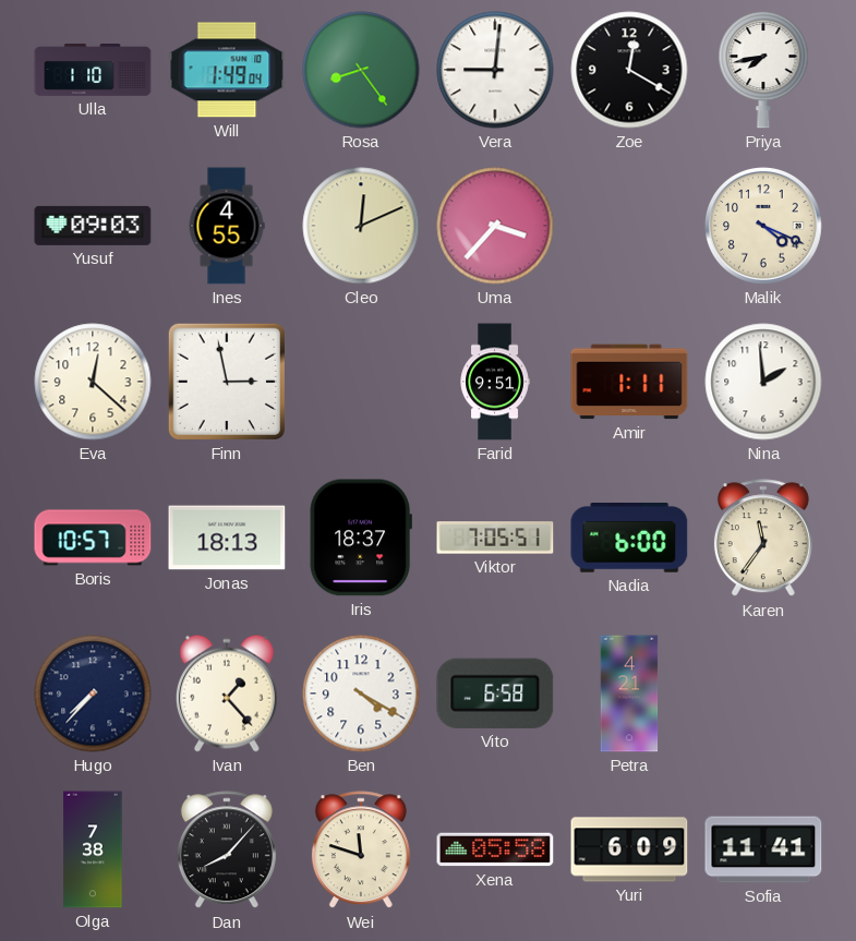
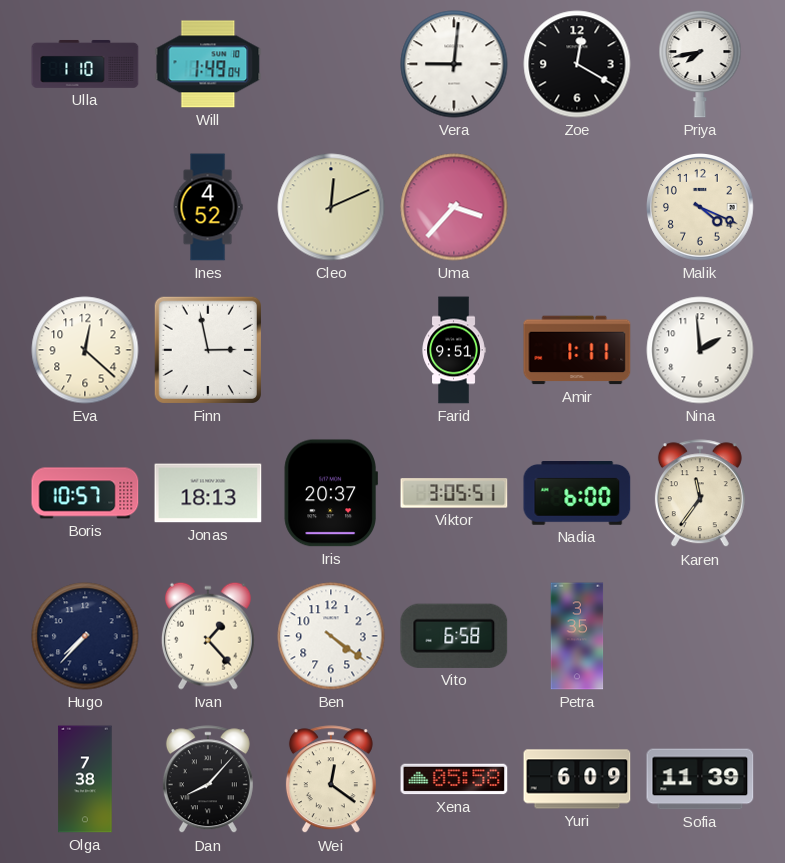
Rosa: 8:24 -> none (361, 70)
Yusuf: 09:03 -> none (93, 226)
Ines: 4:55 -> 4:52 (208, 207)
Iris: 18:37 -> 20:37 (331, 493)
Viktor: 7:05 -> 3:05 (454, 493)
Ben: 4:20 -> 4:21 (331, 636)
Petra: 4:21 -> 3:35 (577, 636)
Wei: 11:48 -> 12:21 (331, 780)
Sofia: 11:41 -> 11:39 (700, 779)
